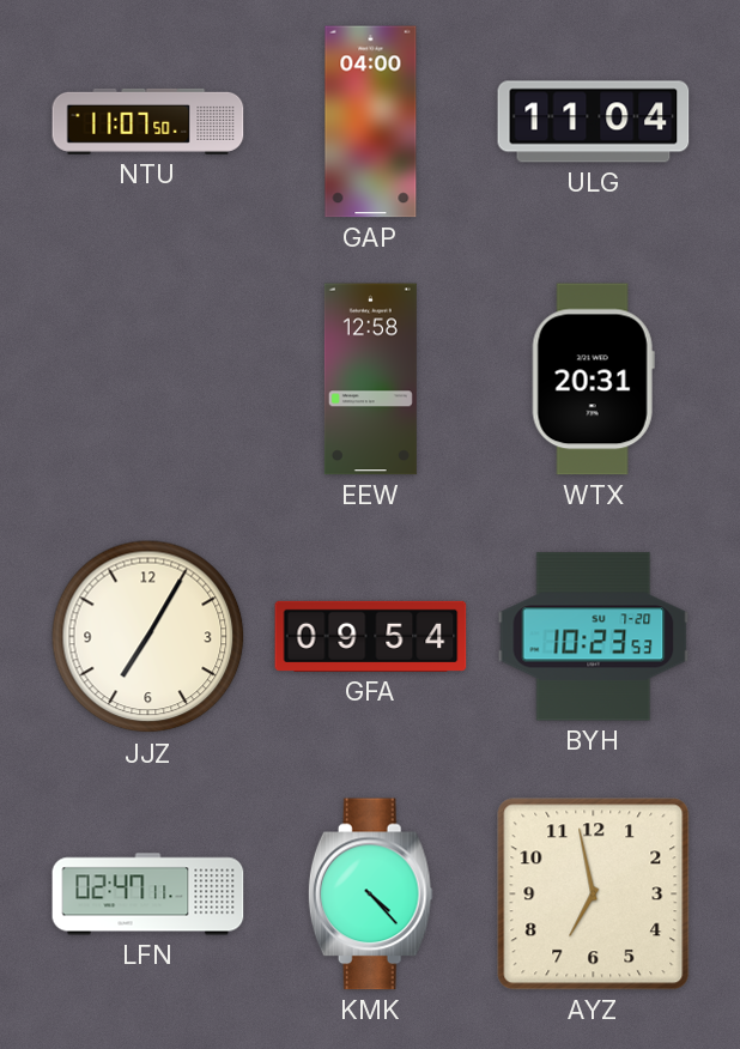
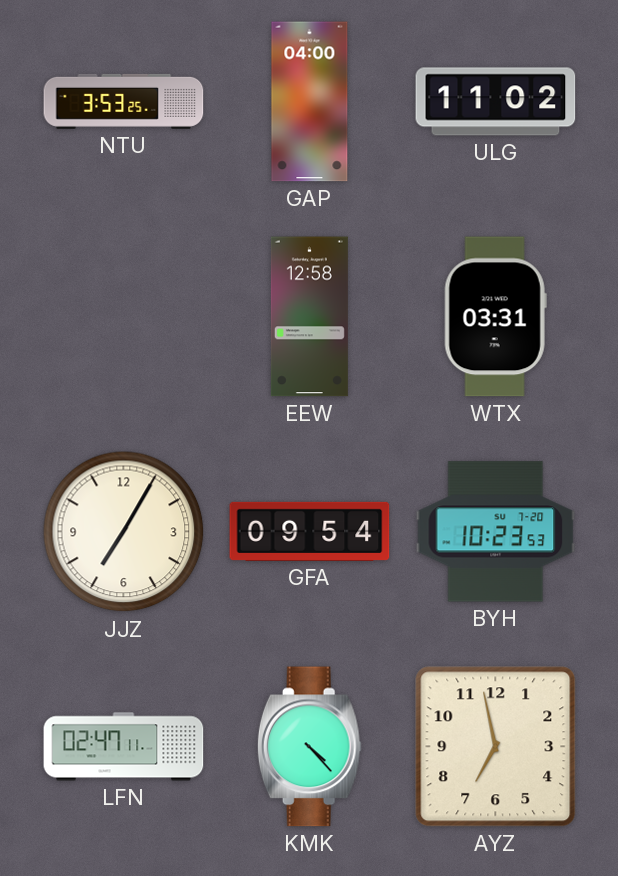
NTU: 11:07 -> 3:53 (124, 101)
ULG: 11:04 -> 11:02 (496, 102)
WTX: 20:31 -> 03:31 (495, 317)
